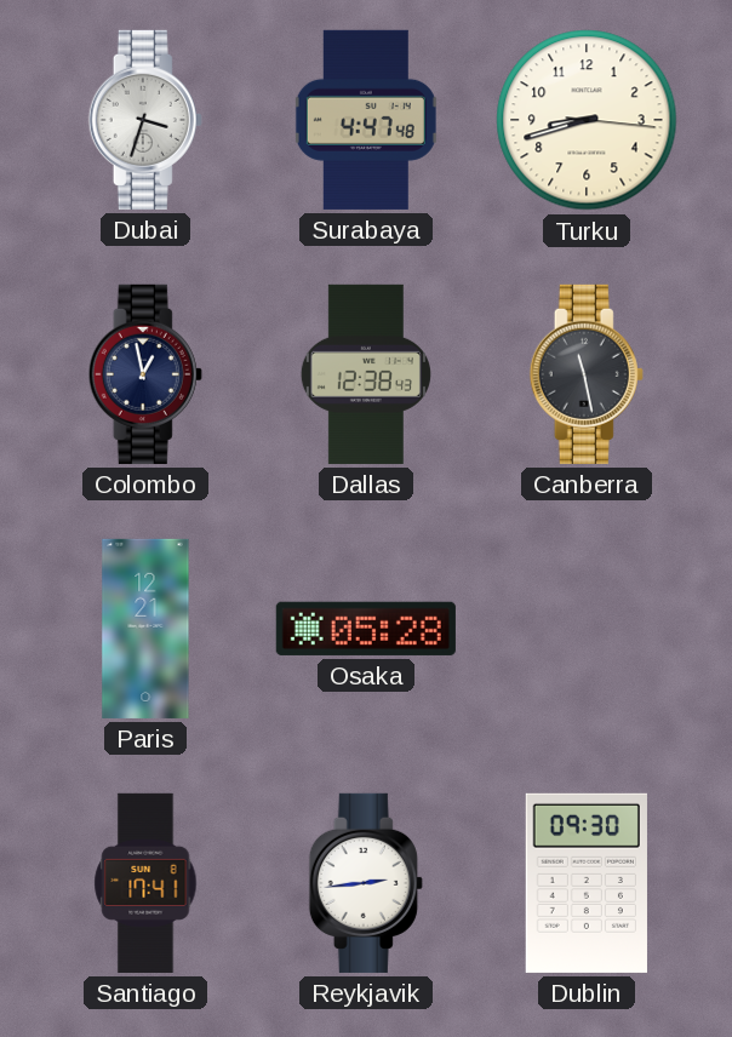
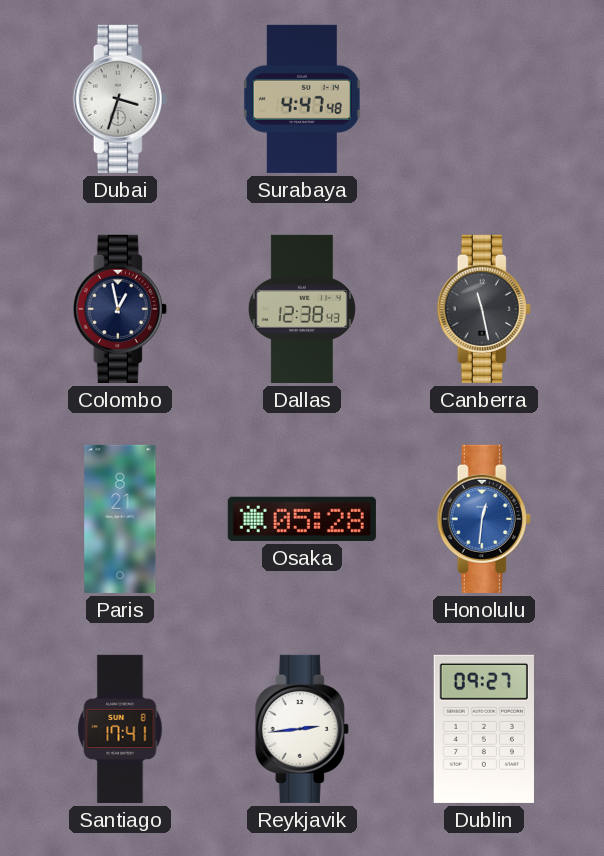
Turku: 8:42 -> none (587, 120)
Paris: 12:21 -> 8:21 (120, 519)
Honolulu: none -> 12:31 (484, 519)
Dublin: 09:30 -> 09:27 (484, 729)
